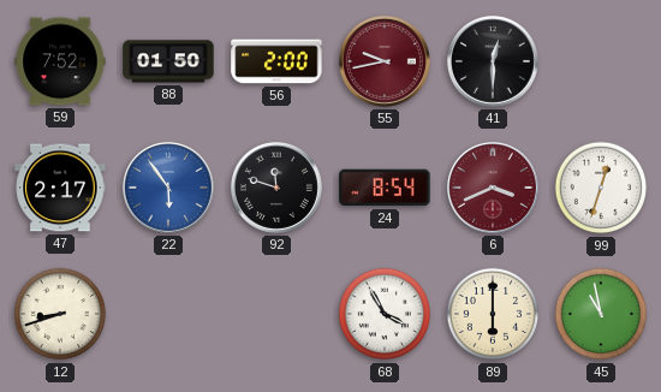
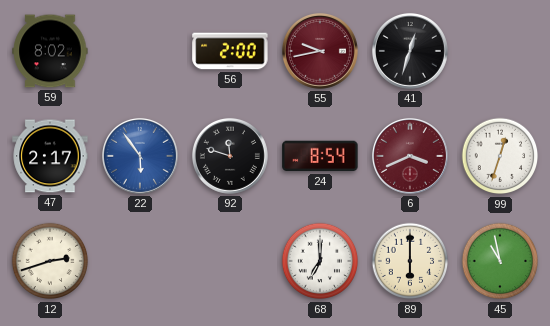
59: 7:52 -> 8:02 (50, 51)
88: 01:50 -> none (168, 61)
41: 12:30 -> 12:33 (410, 51)
12: 8:42 -> 2:42 (50, 261)
68: 3:55 -> 7:00 (320, 261)
